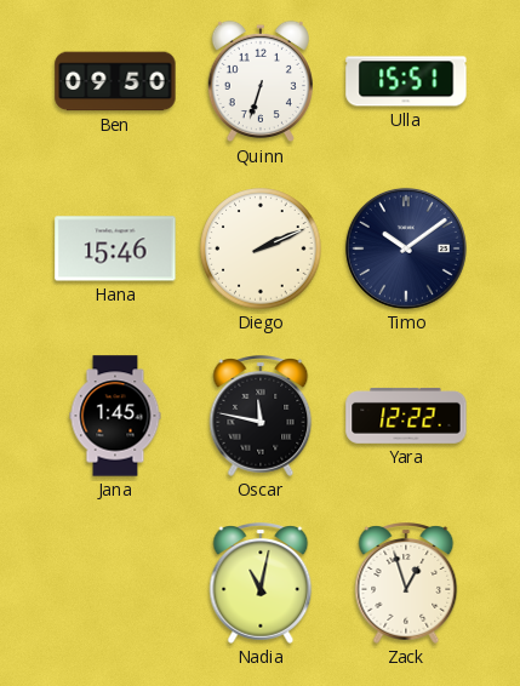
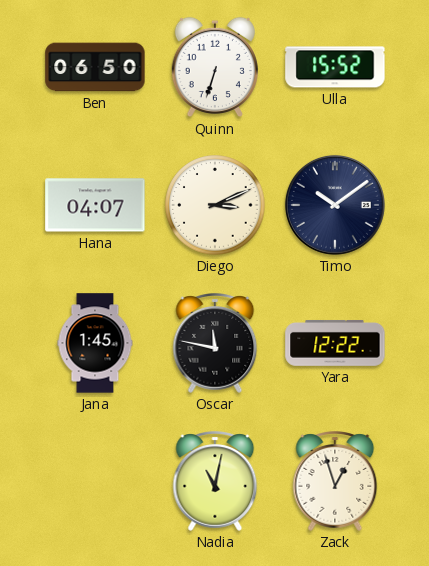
Ben: 09:50 -> 06:50 (95, 67)
Ulla: 15:51 -> 15:52 (335, 67)
Hana: 15:46 -> 04:07 (95, 205)
Diego: 2:11 -> 3:11 (215, 205)
